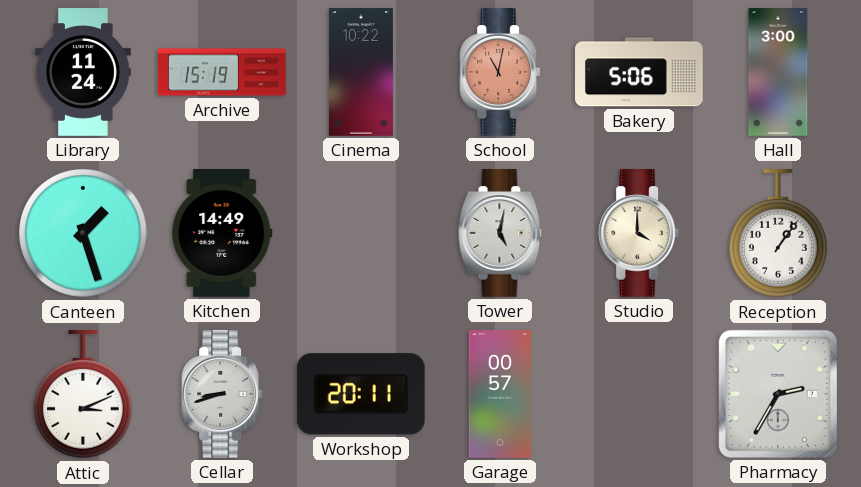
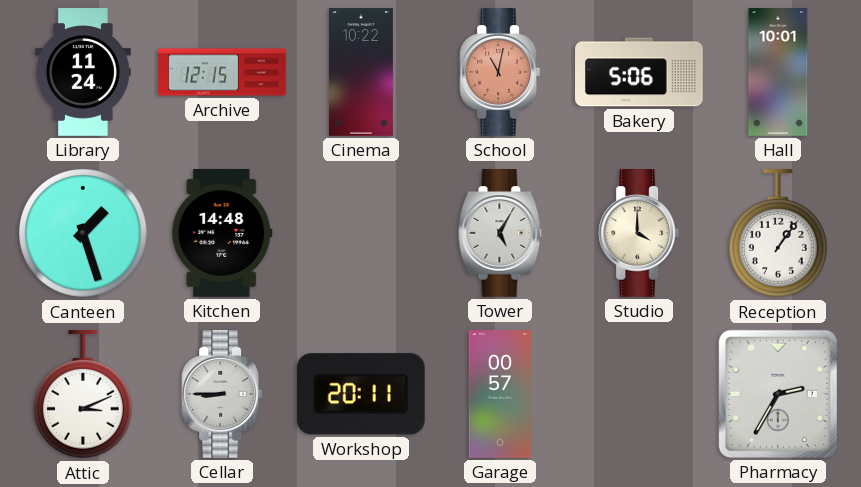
Archive: 15:19 -> 12:15 (222, 72)
Hall: 3:00 -> 10:01 (778, 72)
Kitchen: 14:49 -> 14:48 (222, 234)
Tower: 5:02 -> 5:05 (500, 234)
Cellar: 8:42 -> 8:45 (222, 395)
